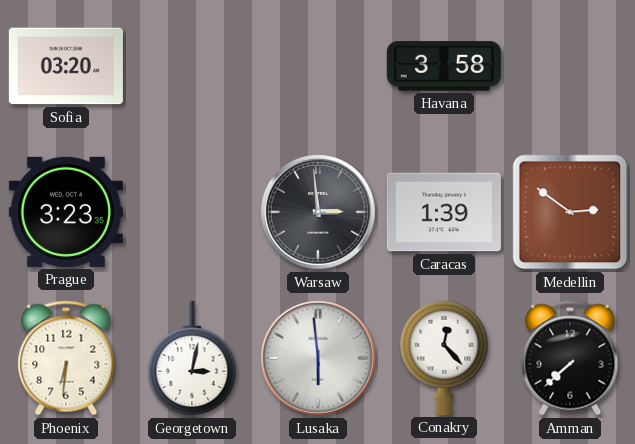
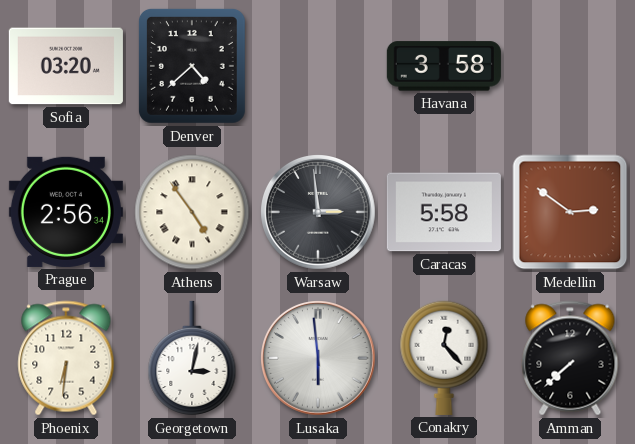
Denver: none -> 4:38 (192, 66)
Prague: 3:23 -> 2:56 (66, 212)
Athens: none -> 4:54 (192, 212)
Caracas: 1:39 -> 5:58 (444, 212)
